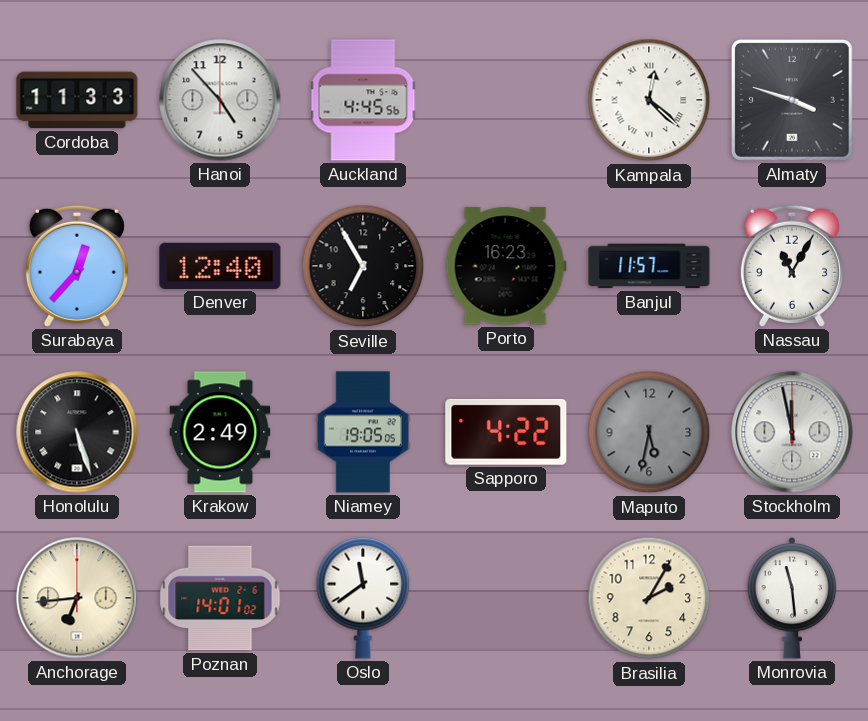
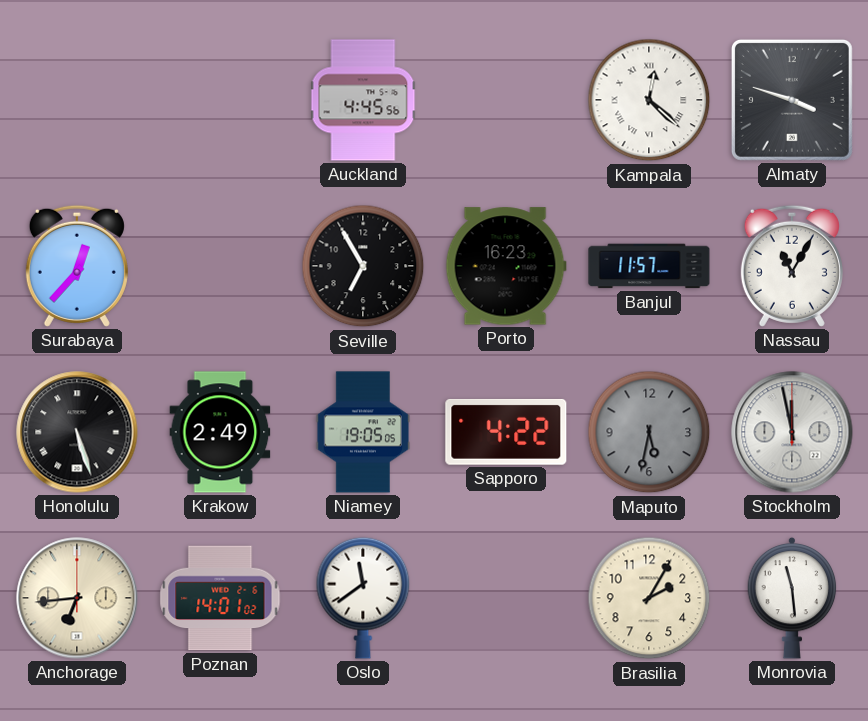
Cordoba: 11:33 -> none (77, 100)
Hanoi: 4:53 -> none (220, 100)
Denver: 12:40 -> none (220, 266)
